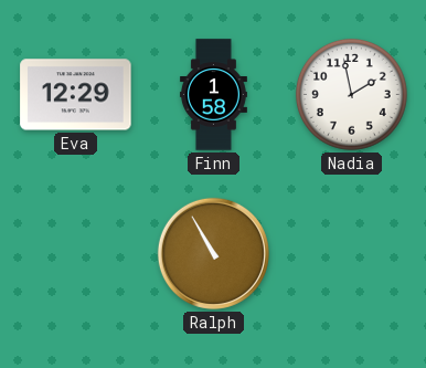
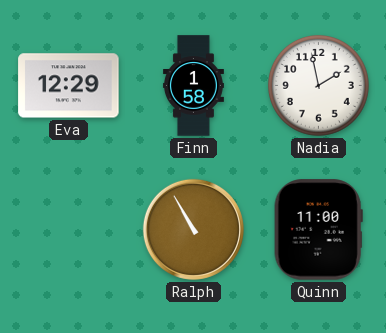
Quinn: none -> 11:00 (318, 230)
